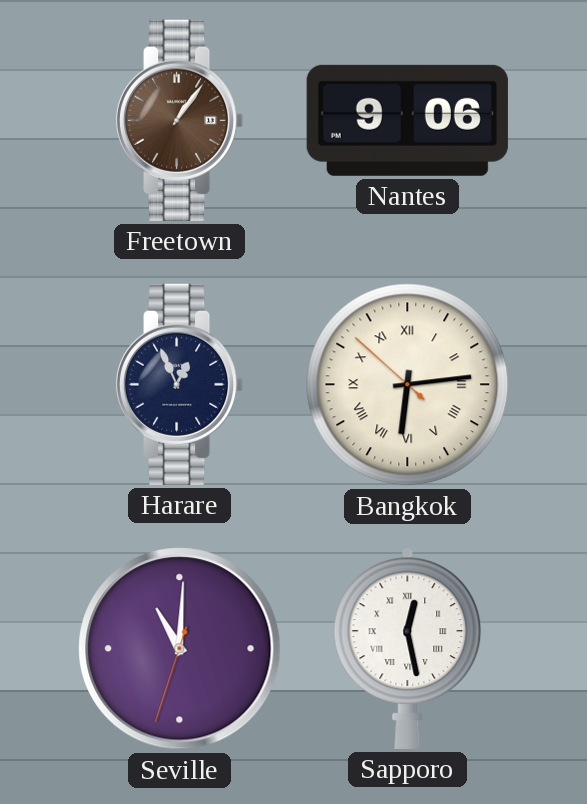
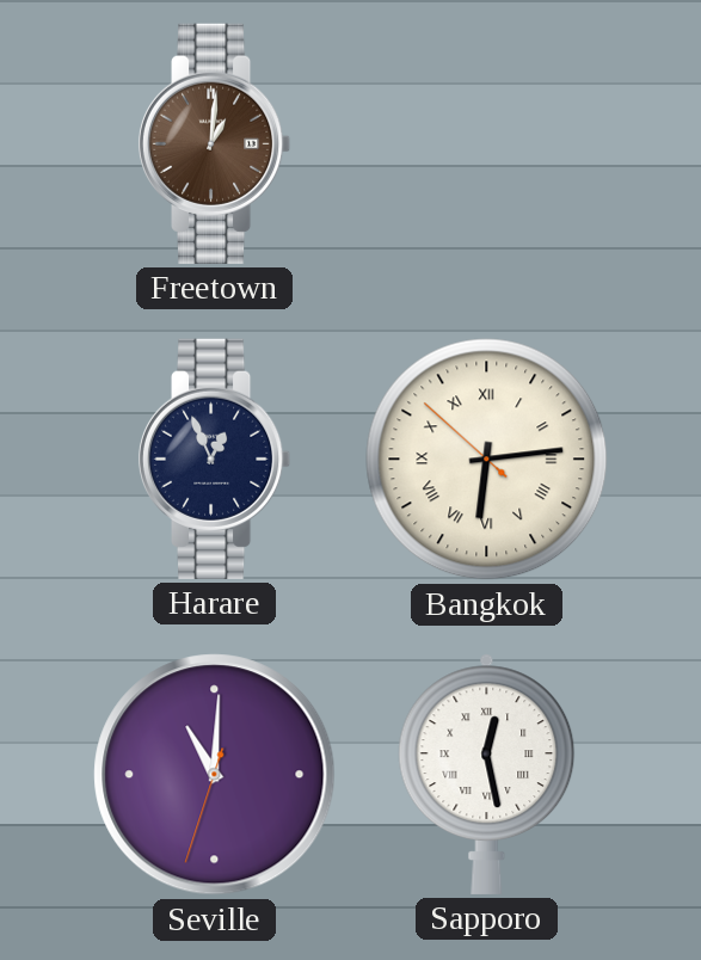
Freetown: 1:06 -> 1:01 (215, 143)
Nantes: 9:06 -> none (407, 120)
